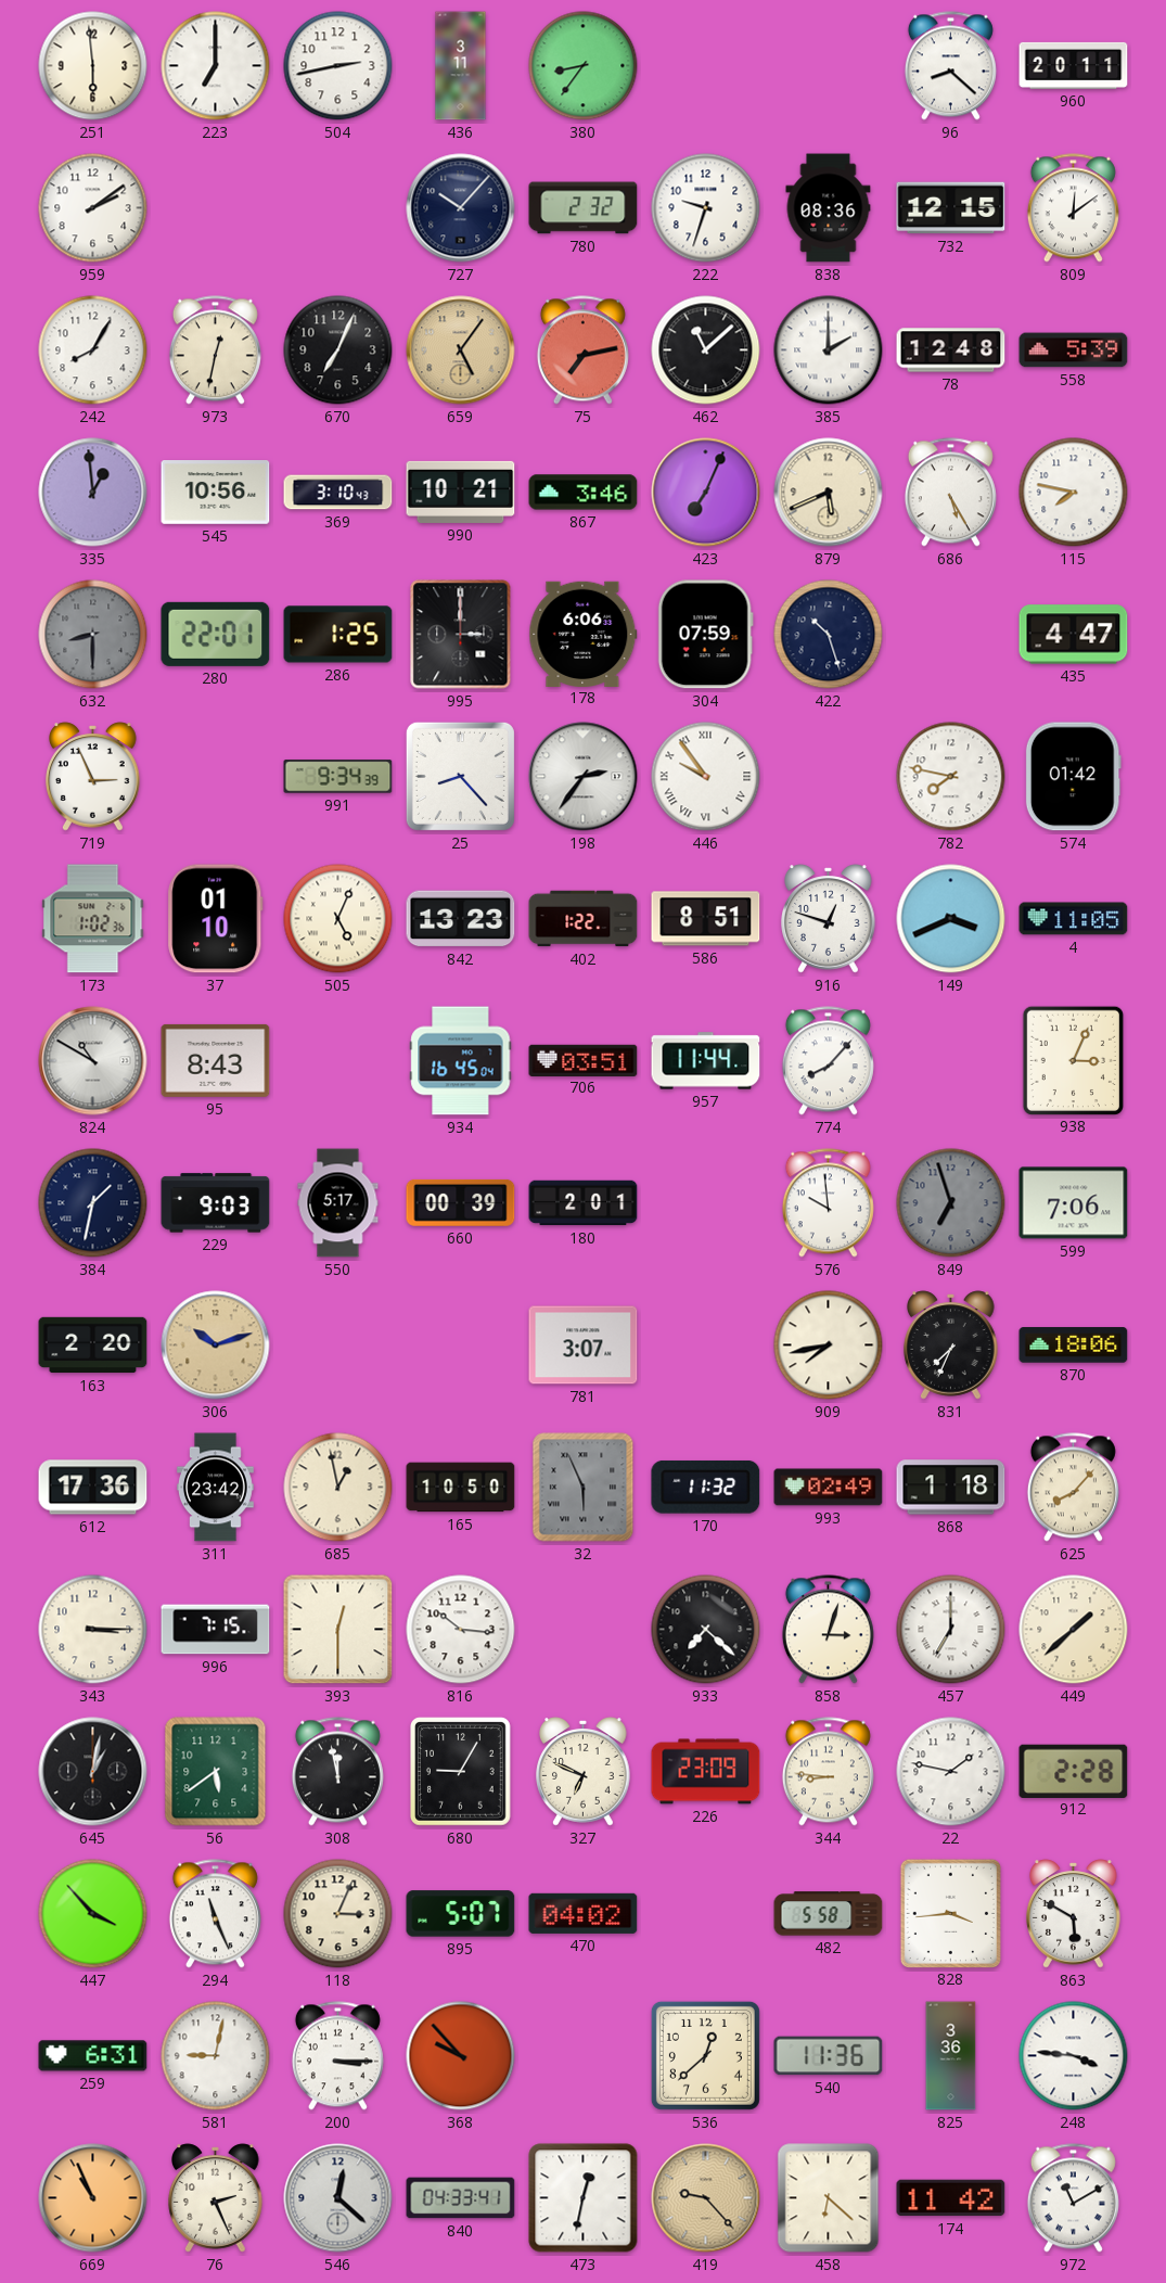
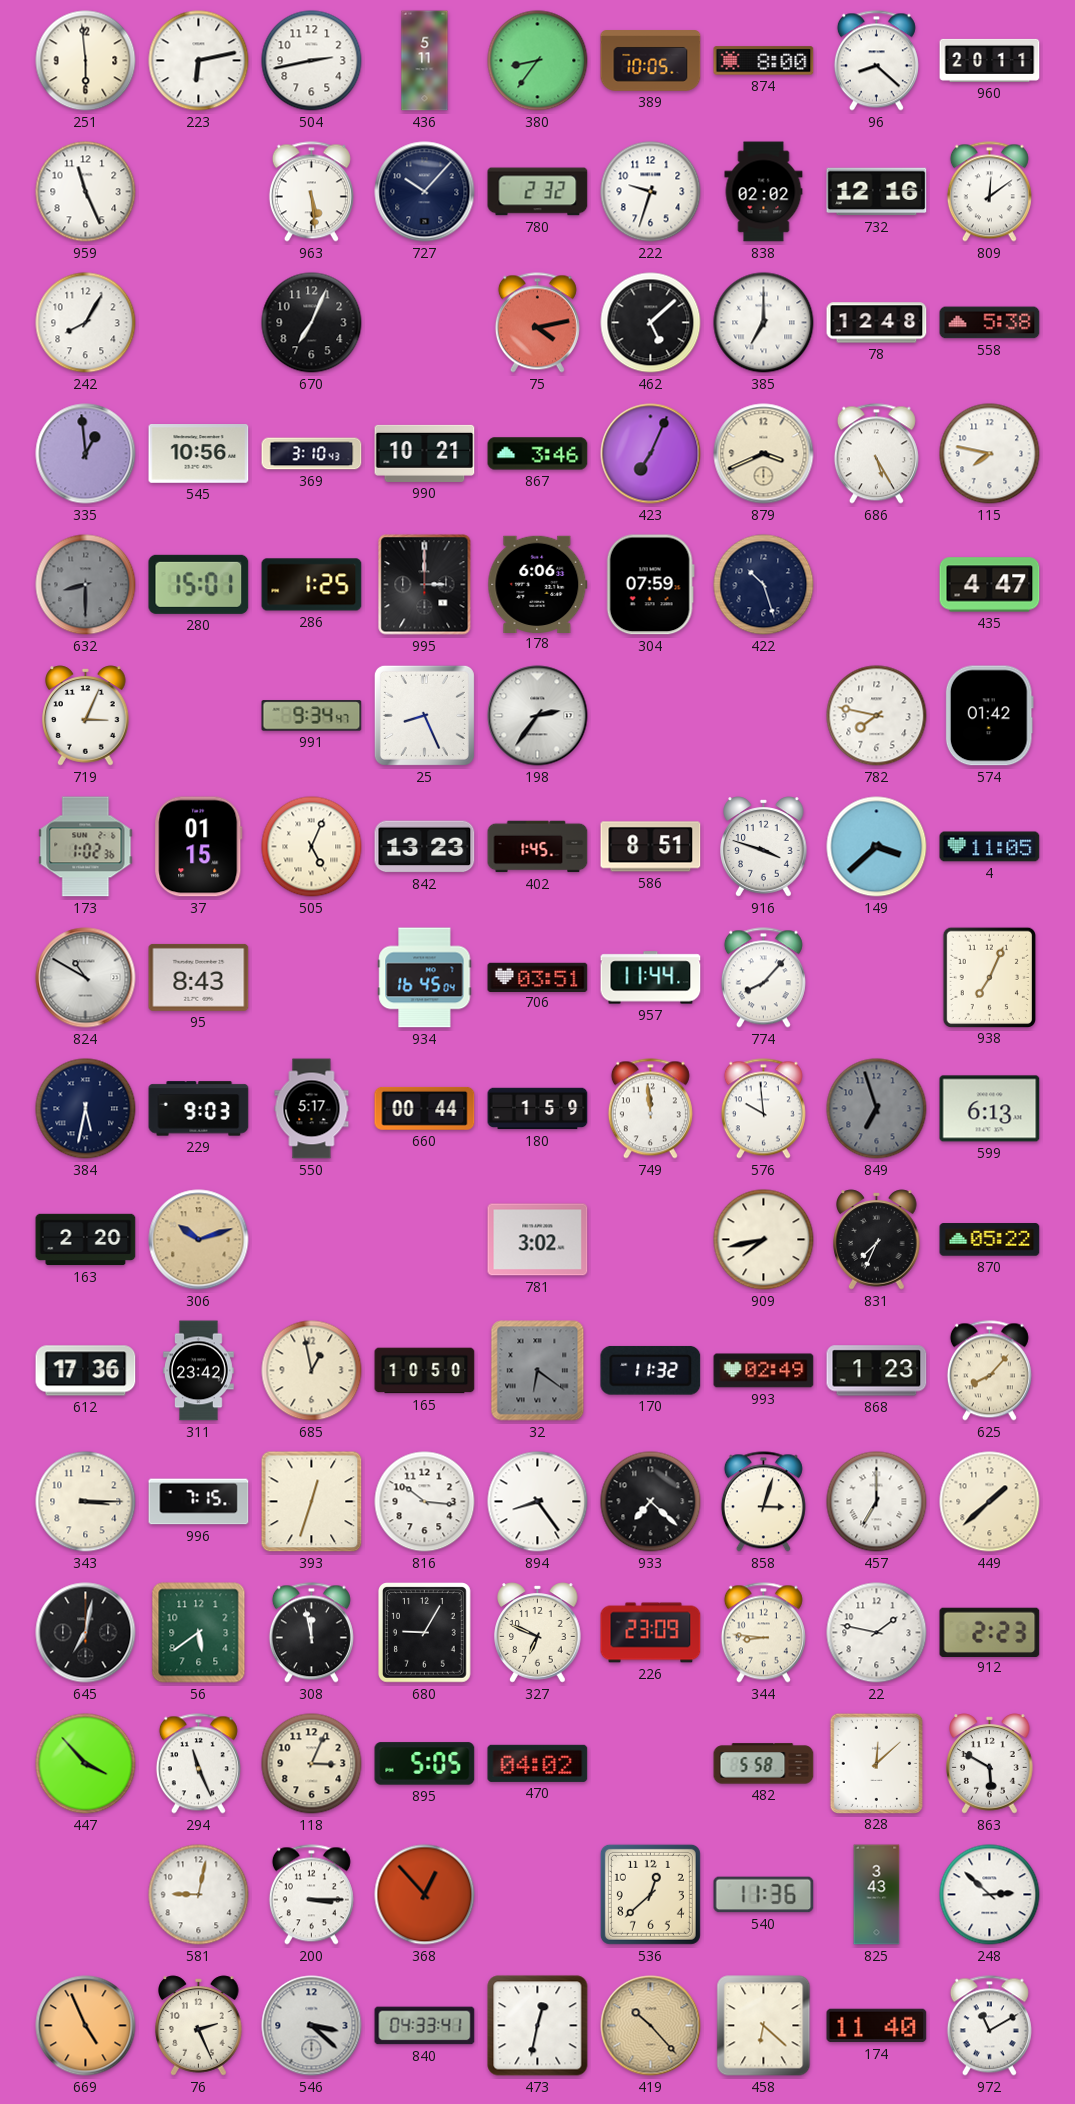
223: 7:00 -> 6:13 (199, 61)
436: 3:11 -> 5:11 (425, 61)
389: none -> 10:05 (651, 61)
874: none -> 8:00 (764, 61)
959: 2:09 -> 11:26 (86, 192)
963: none -> 5:29 (311, 192)
838: 08:36 -> 02:02 (764, 192)
732: 12:15 -> 12:16 (877, 192)
973: 12:32 -> none (215, 350)
659: 5:06 -> none (461, 350)
75: 7:13 -> 4:13 (537, 323)
462: 11:08 -> 5:08 (651, 323)
385: 2:00 -> 7:00 (764, 323)
558: 5:39 -> 5:38 (990, 323)
879: 5:41 -> 3:41 (764, 454)
280: 22:01 -> 15:01 (199, 584)
719: 2:56 -> 3:04 (86, 716)
991: 9:34:39 -> 9:34:47 (312, 716)
25: 8:23 -> 8:26 (424, 715)
446: 9:54 -> none (706, 777)
37: 01:10 -> 01:15 (199, 847)
402: 1:22 -> 1:45 (538, 847)
916: 12:48 -> 3:48 (764, 847)
149: 3:41 -> 3:38 (877, 847)
938: 3:04 -> 7:04 (989, 977)
384: 1:32 -> 5:32 (86, 1109)
660: 00:39 -> 00:44 (425, 1108)
180: 2:01 -> 1:59 (538, 1109)
749: none -> 11:59 (650, 1109)
599: 7:06 -> 6:13 (990, 1109)
781: 3:07 -> 3:02 (538, 1240)
870: 18:06 -> 05:22 (990, 1240)
32: 5:56 -> 6:21 (538, 1371)
868: 1:18 -> 1:23 (877, 1371)
393: 12:30 -> 12:33 (312, 1502)
894: none -> 8:24 (538, 1502)
645: 1:02 -> 7:02 (86, 1633)
912: 2:28 -> 2:23 (990, 1632)
895: 5:07 -> 5:05 (425, 1764)
828: 3:44 -> 12:08 (876, 1763)
259: 6:31 -> none (93, 2056)
368: 9:53 -> 12:53 (425, 1895)
825: 3:36 -> 3:43 (877, 1895)
248: 3:46 -> 2:52 (990, 1895)
669: 10:56 -> 4:56 (86, 2026)
546: 12:22 -> 3:22 (312, 2026)
419: 9:23 -> 10:23 (651, 2026)
174: 11:42 -> 11:40 (877, 2026)
